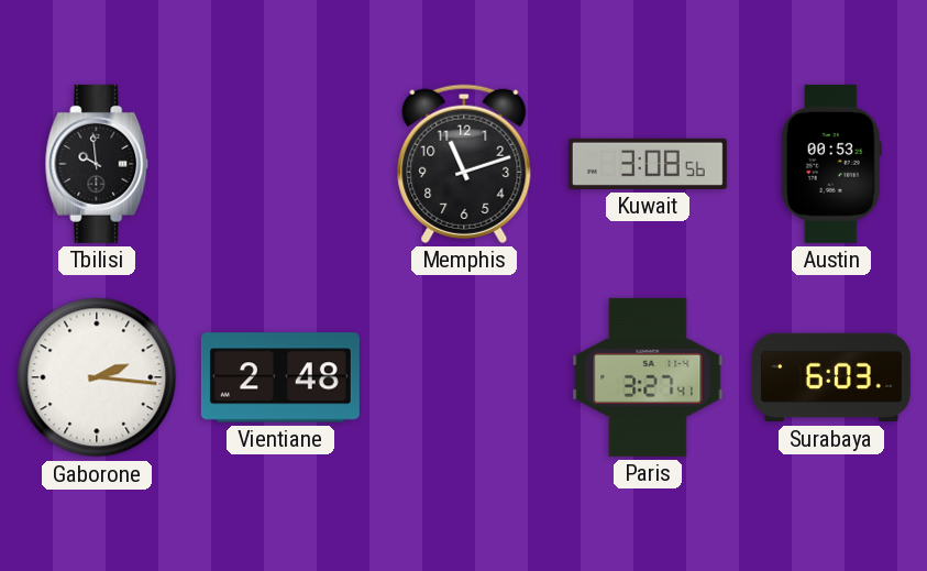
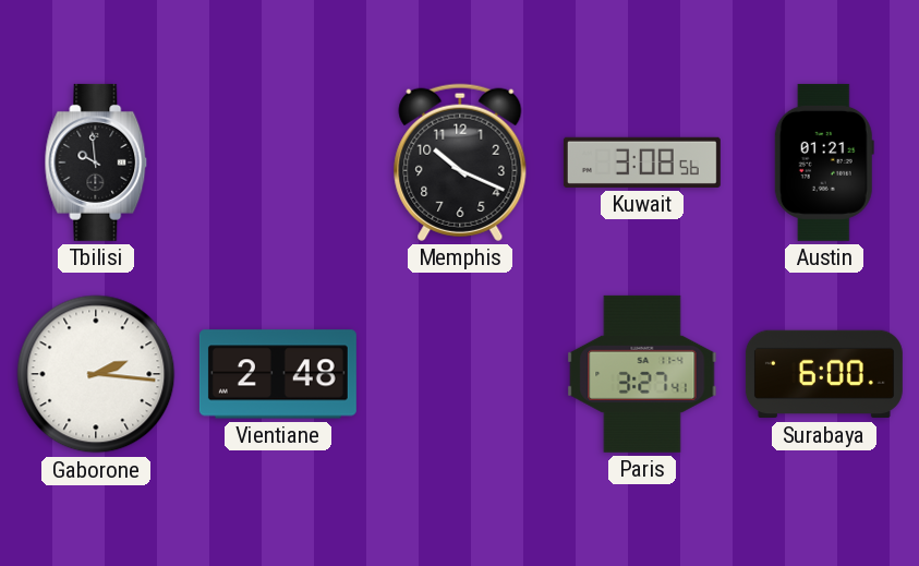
Memphis: 11:12 -> 10:19 (460, 162)
Austin: 00:53 -> 01:21 (824, 162)
Surabaya: 6:03 -> 6:00 (824, 374)
